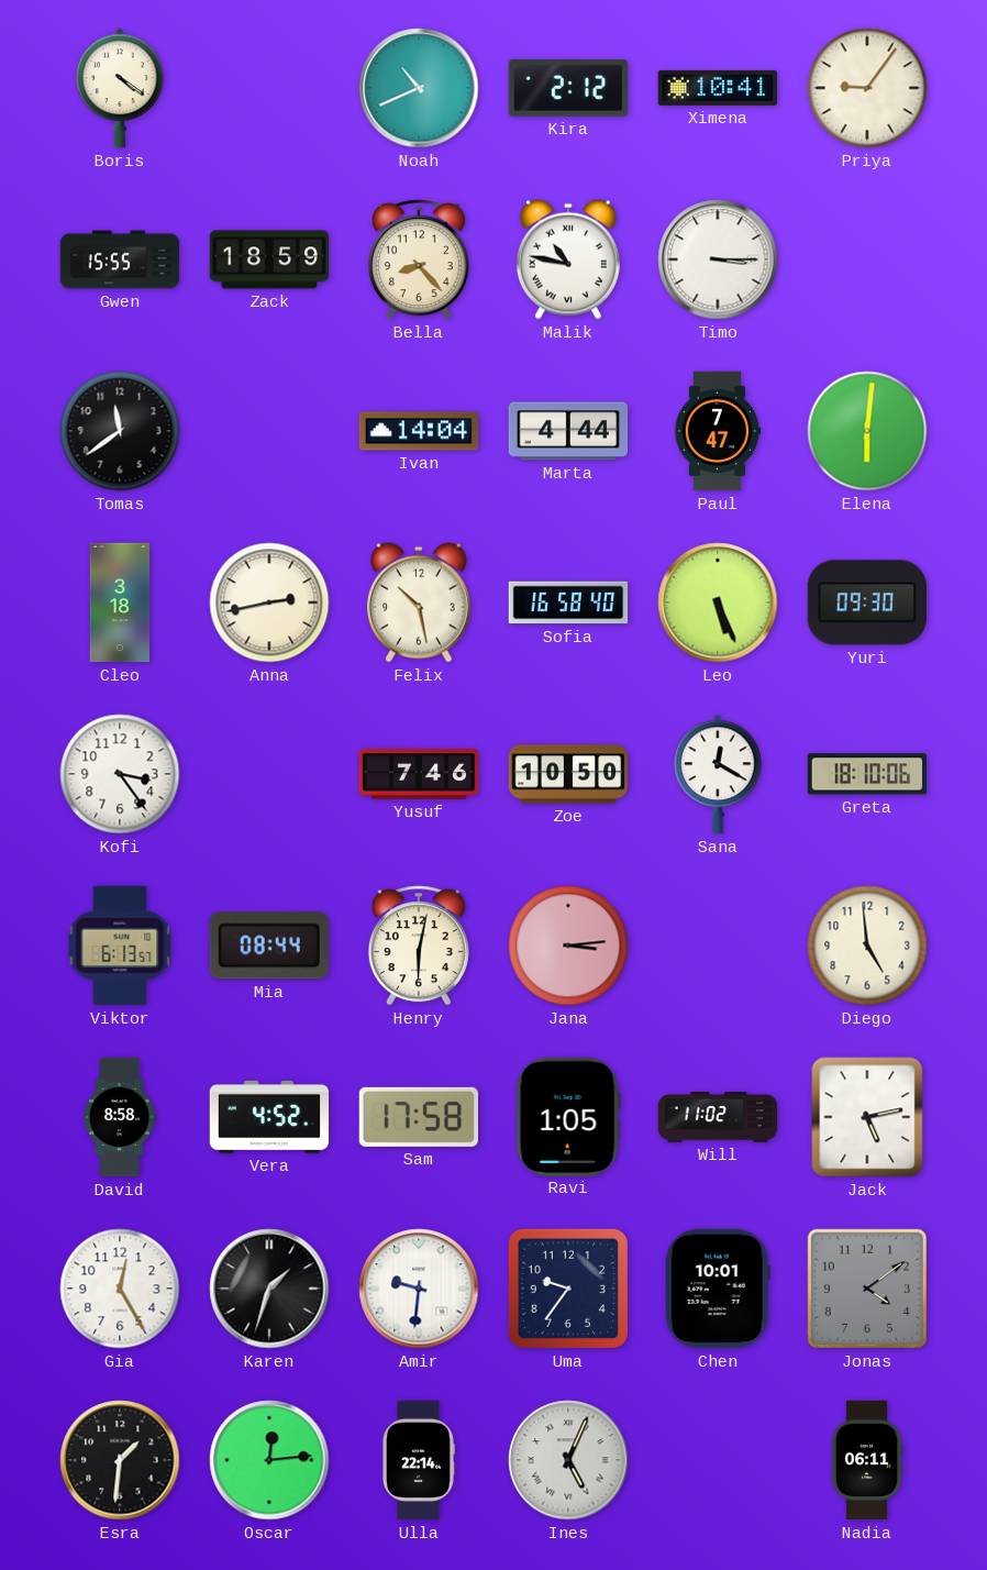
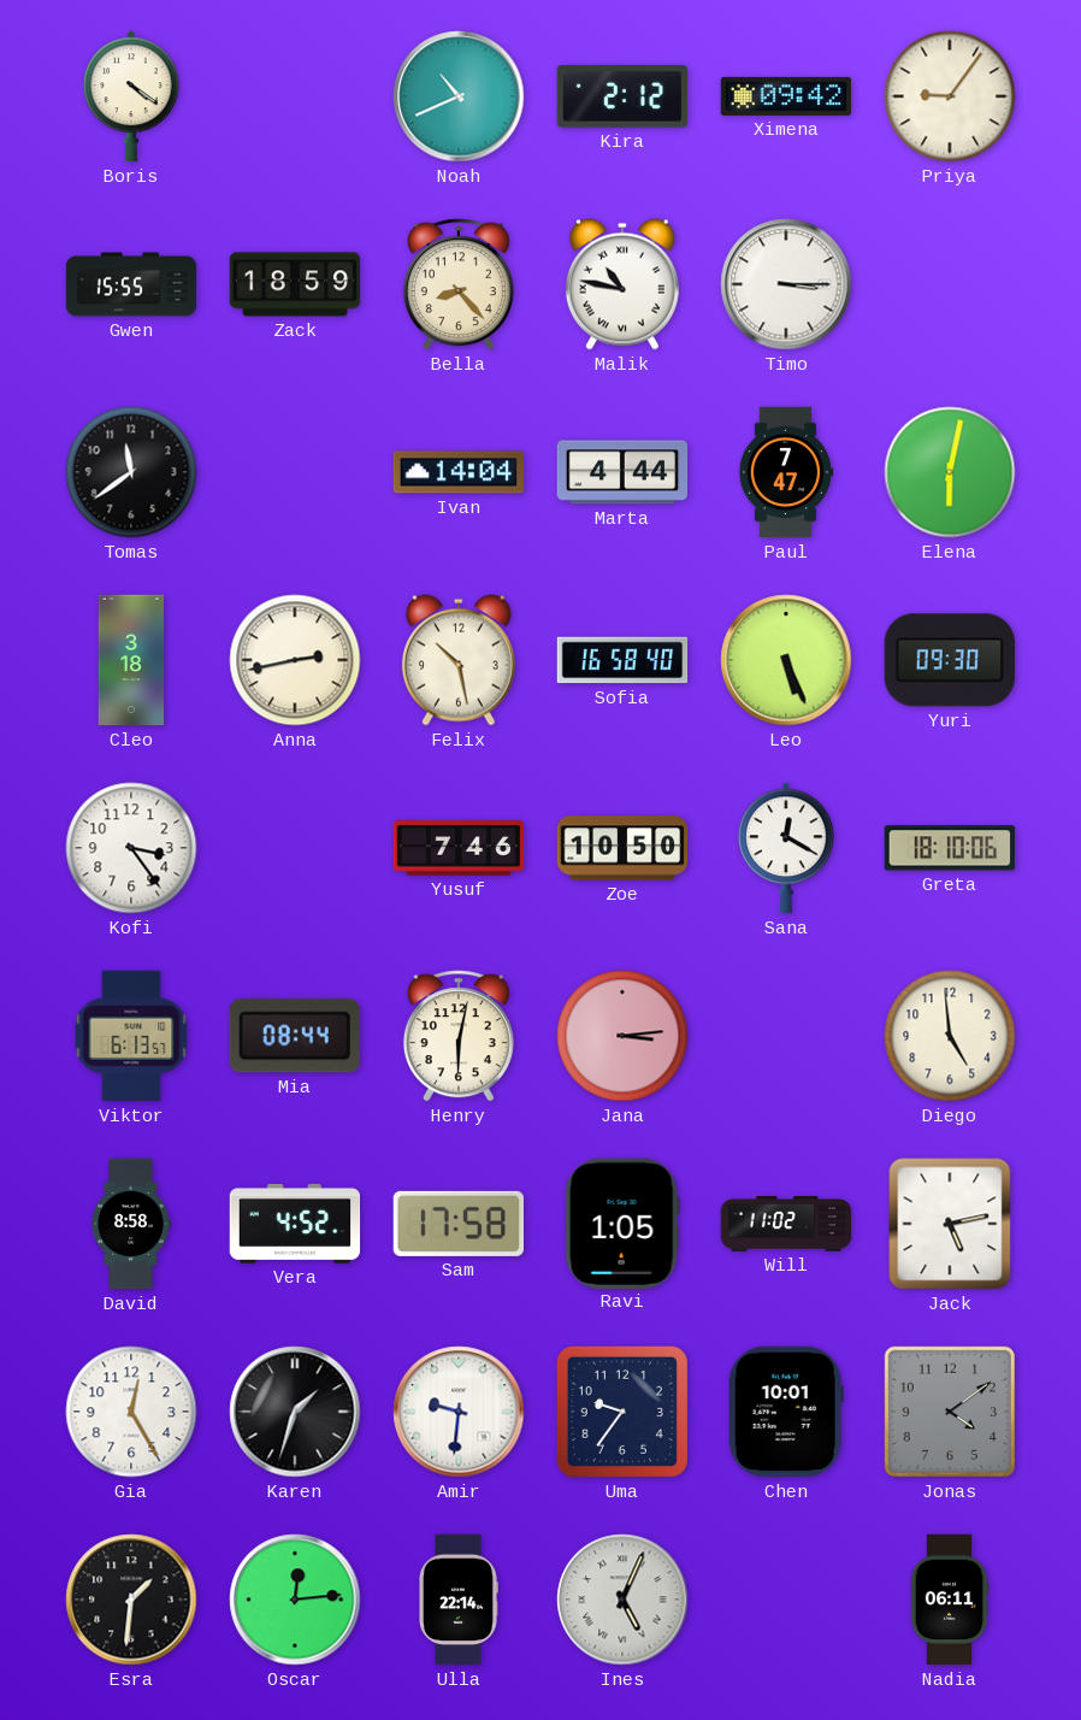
Ximena: 10:41 -> 09:42 (786, 96)
Elena: 6:01 -> 6:02 (950, 472)
